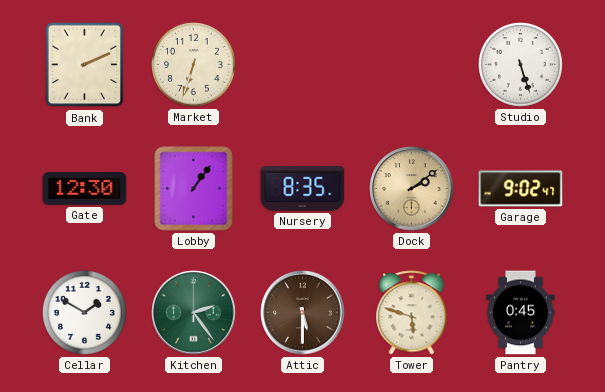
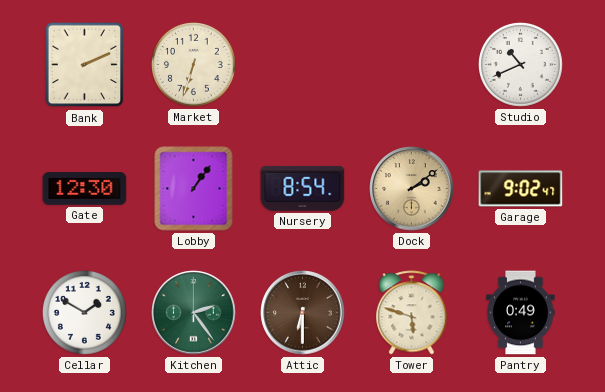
Studio: 5:27 -> 10:41 (521, 65)
Nursery: 8:35 -> 8:54 (303, 188)
Attic: 5:30 -> 6:30 (303, 313)
Pantry: 0:45 -> 0:49 (521, 313)
